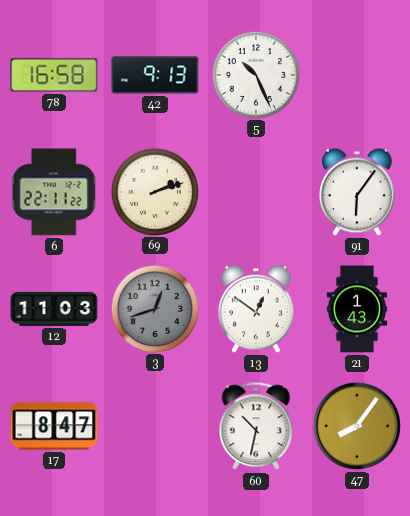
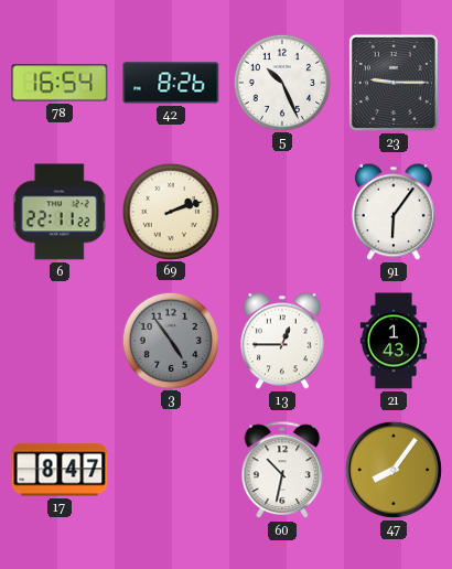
78: 16:58 -> 16:54 (60, 83)
42: 9:13 -> 8:26 (171, 83)
23: none -> 9:15 (394, 83)
12: 11:03 -> none (54, 309)
3: 12:42 -> 4:54 (170, 340)
13: 12:51 -> 12:45 (283, 341)
